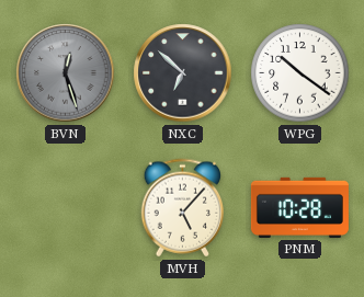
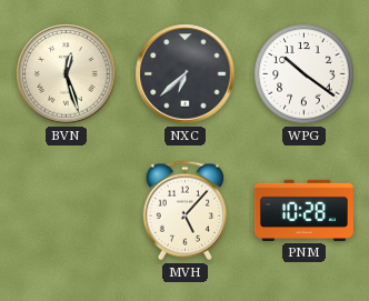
BVN dial: grey -> cream (67, 74)
NXC: 6:52 -> 6:38 (186, 74)
